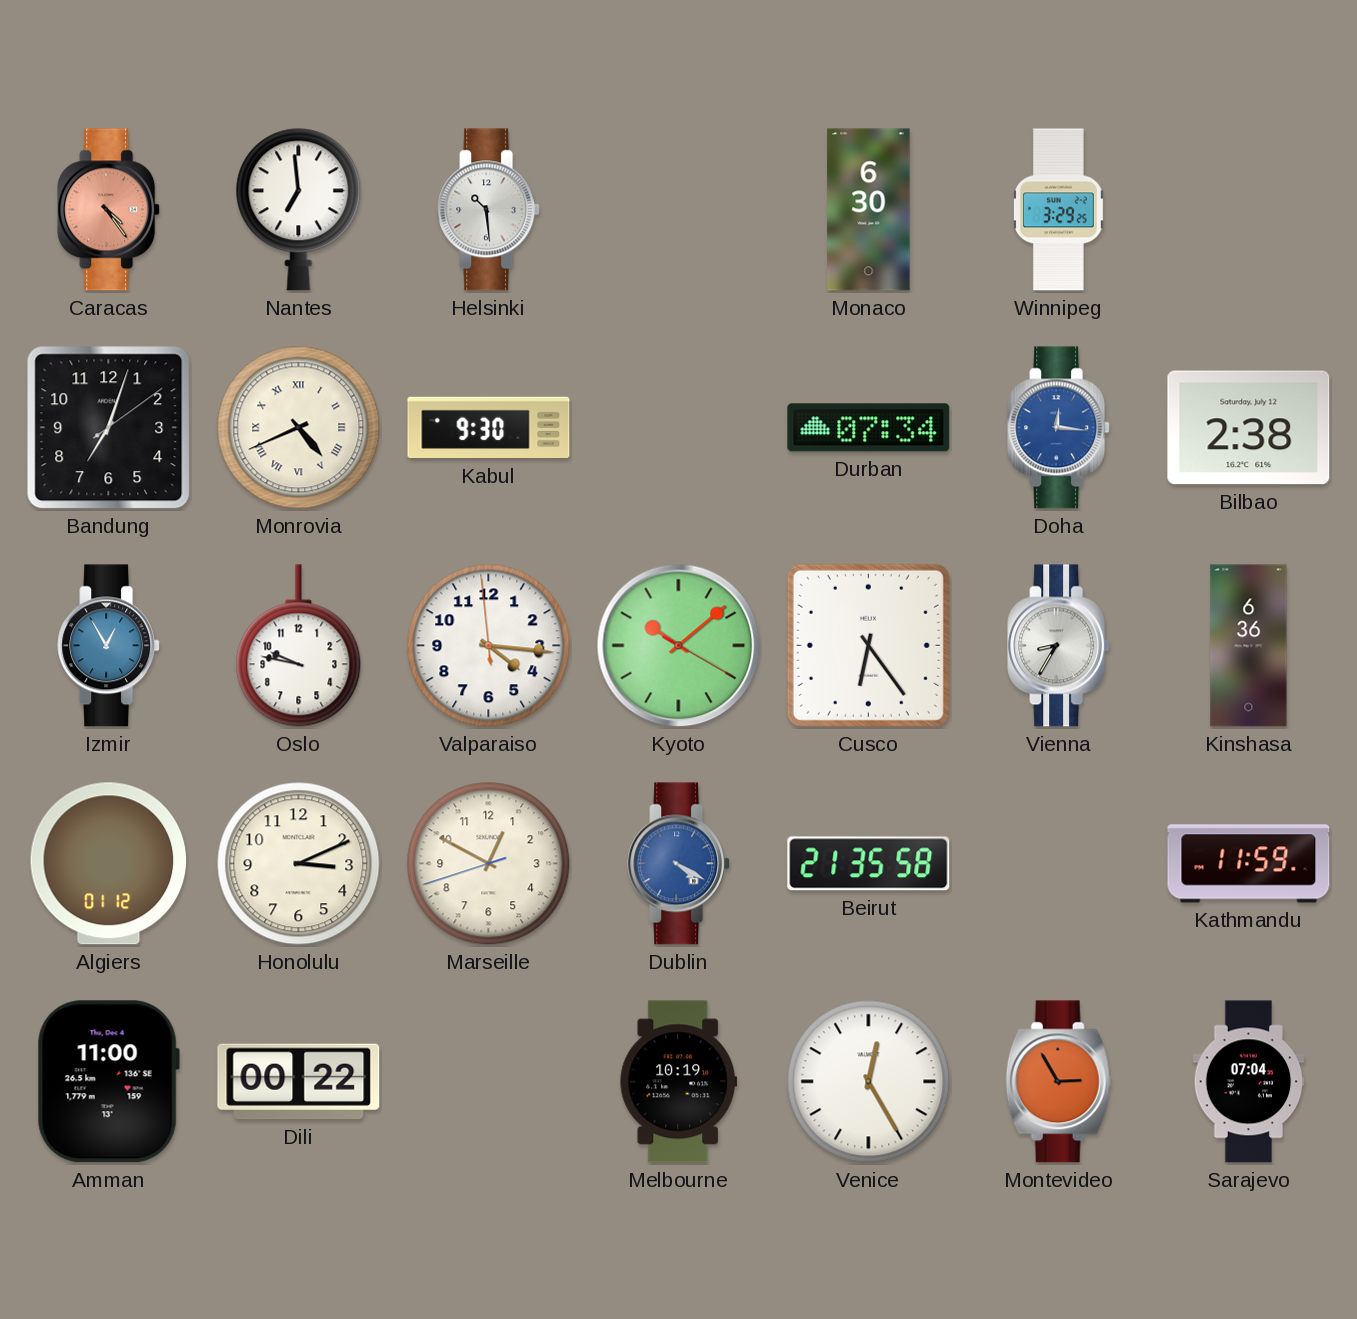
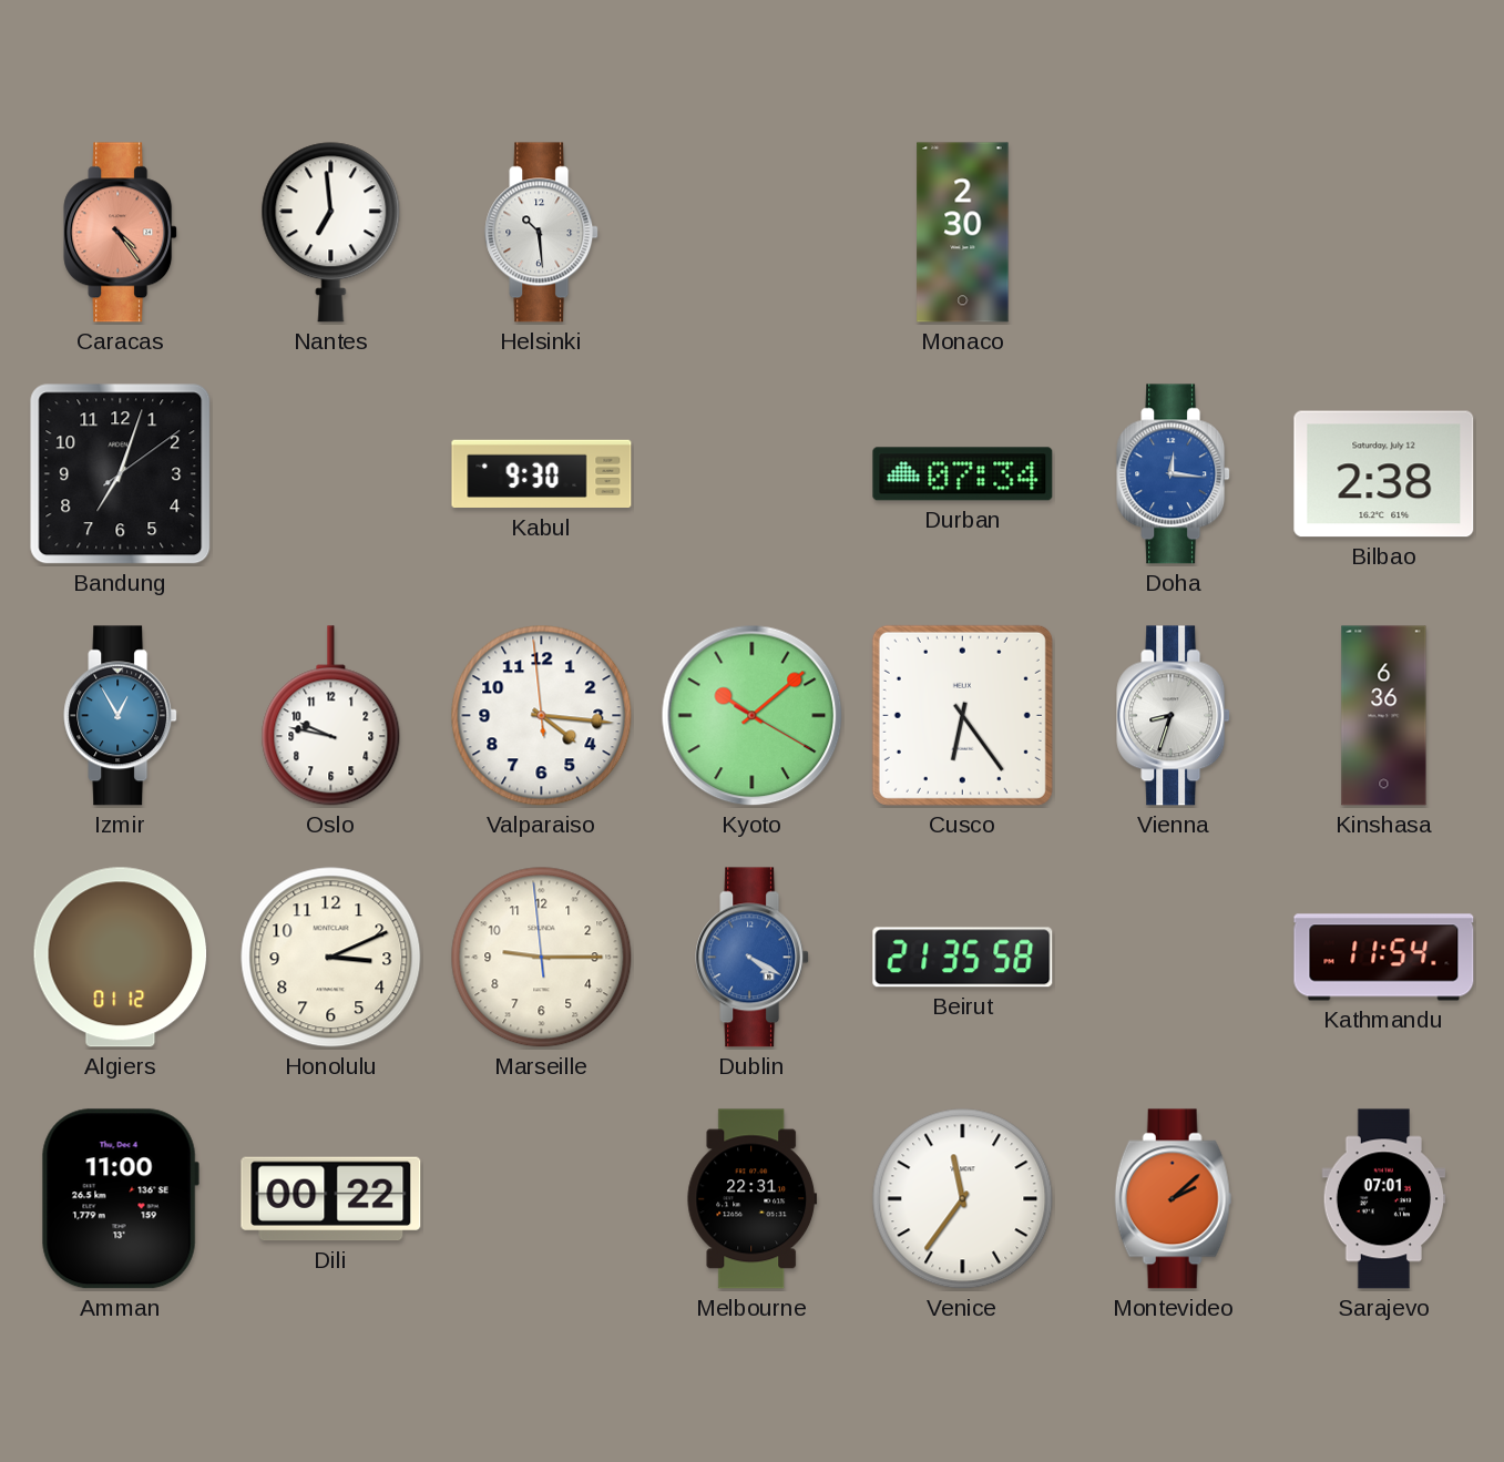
Monaco: 6:30 -> 2:30 (963, 233)
Winnipeg: 3:29 -> none (1059, 210)
Monrovia: 4:41 -> none (299, 428)
Vienna: 8:35 -> 8:33 (1174, 716)
Marseille: 12:49 -> 9:14 (542, 958)
Kathmandu: 11:59 -> 11:54 (1384, 958)
Melbourne: 10:19 -> 22:31 (753, 1199)
Venice: 12:25 -> 11:36 (963, 1199)
Montevideo: 2:55 -> 2:08 (1174, 1199)
Sarajevo: 07:04 -> 07:01 (1384, 1199)
